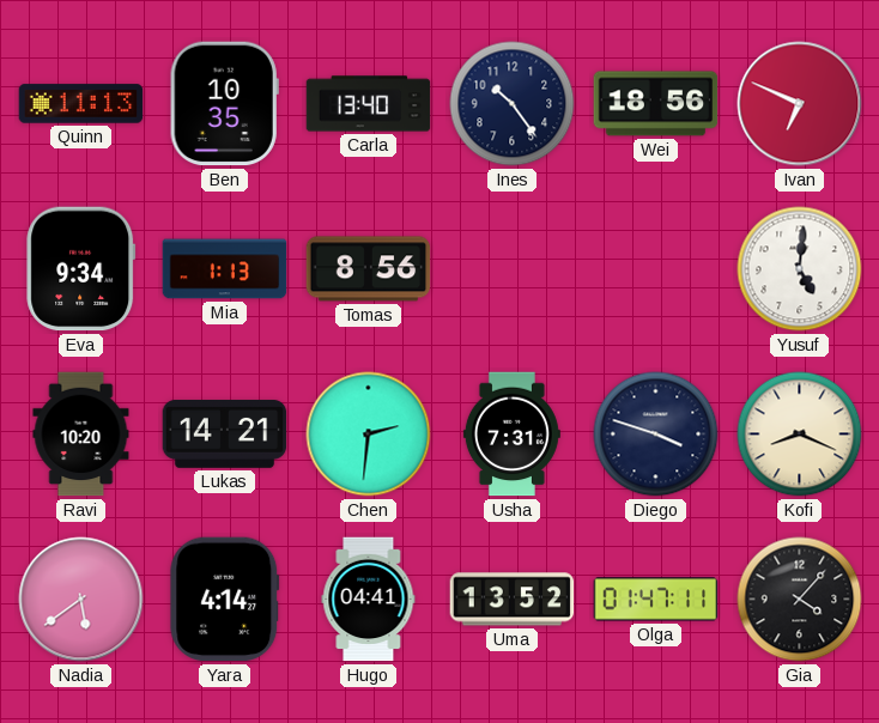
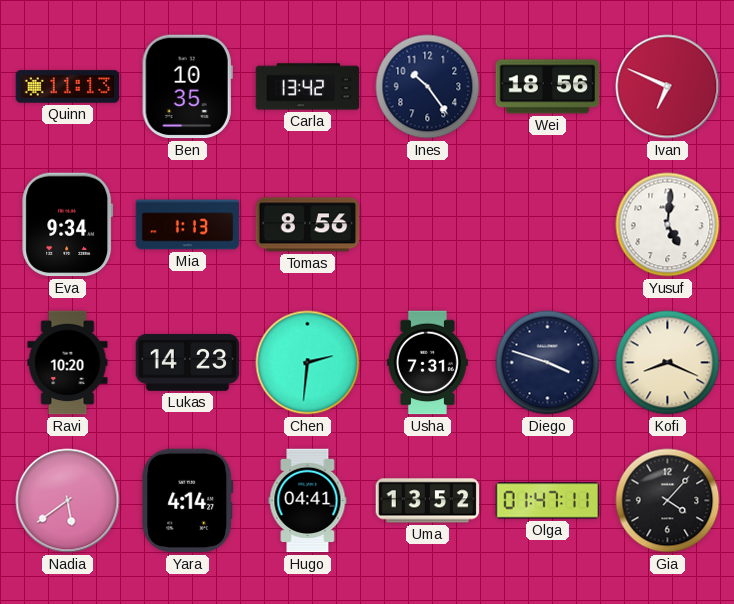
Carla: 13:40 -> 13:42 (308, 87)
Lukas: 14:21 -> 14:23 (188, 363)
